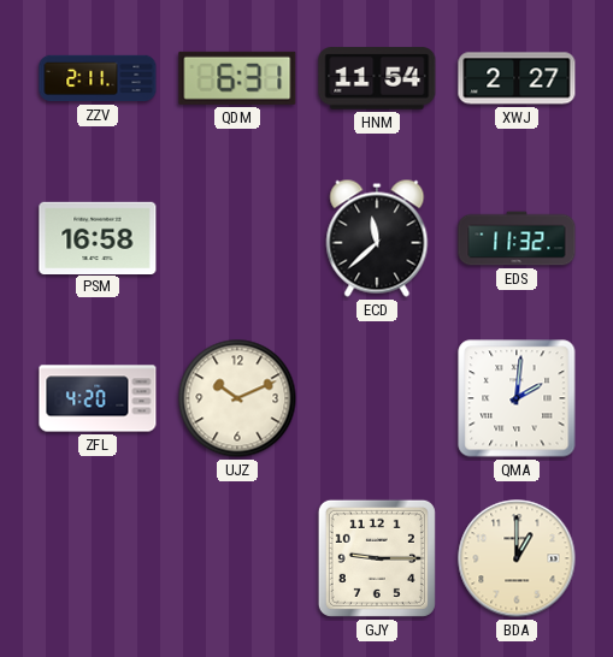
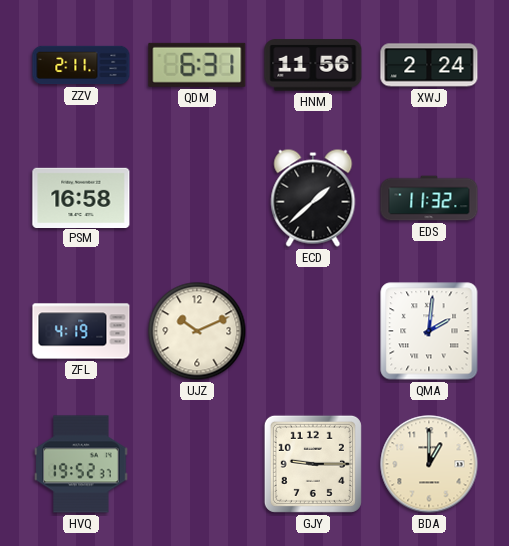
HNM: 11:54 -> 11:56 (313, 65)
XWJ: 2:27 -> 2:24 (429, 65)
ECD: 11:38 -> 1:38 (313, 198)
ZFL: 4:20 -> 4:19 (81, 331)
HVQ: none -> 19:52 (81, 464)
